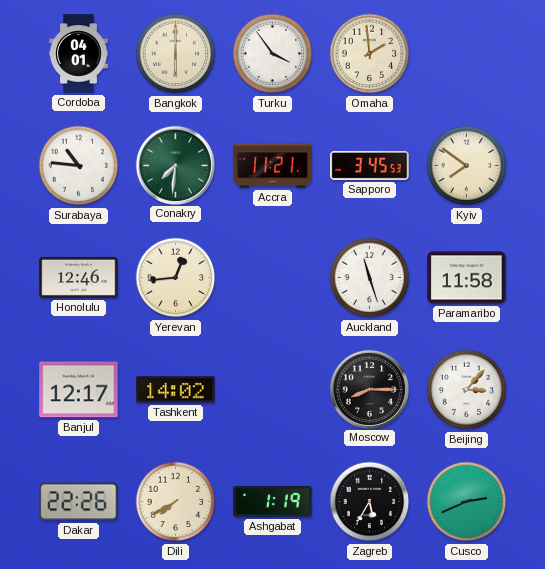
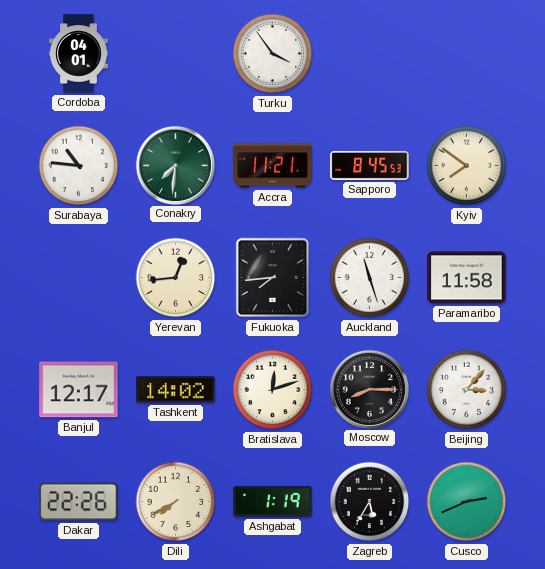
Bangkok: 6:00 -> none (176, 54)
Omaha: 1:59 -> none (370, 54)
Sapporo: 3:45 -> 8:45 (370, 165)
Honolulu: 12:46 -> none (79, 277)
Fukuoka: none -> 7:44 (273, 278)
Bratislava: none -> 12:12 (273, 390)
